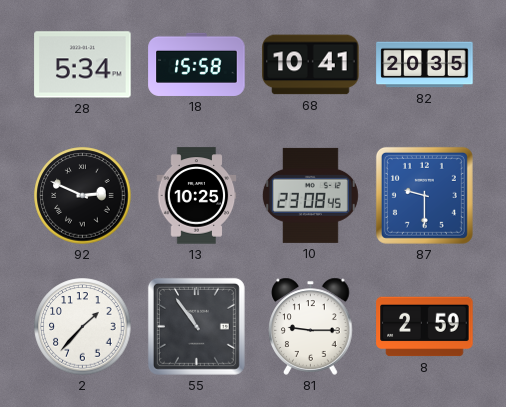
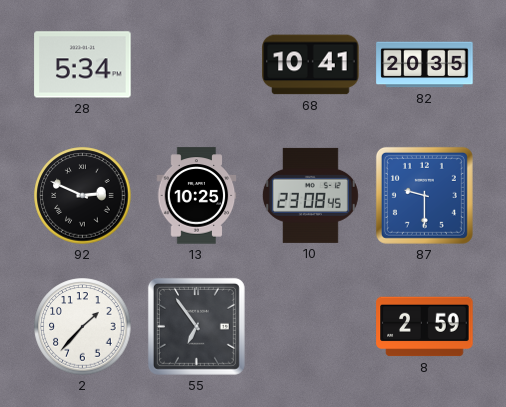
18: 15:58 -> none (197, 64)
55: 10:54 -> 6:54 (196, 326)
81: 9:15 -> none (311, 326)
